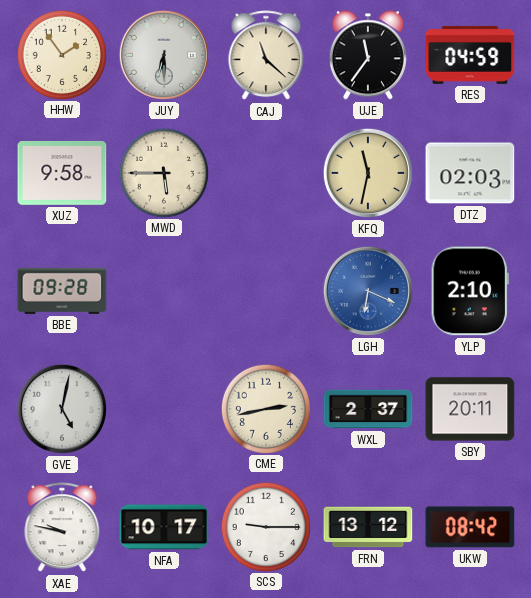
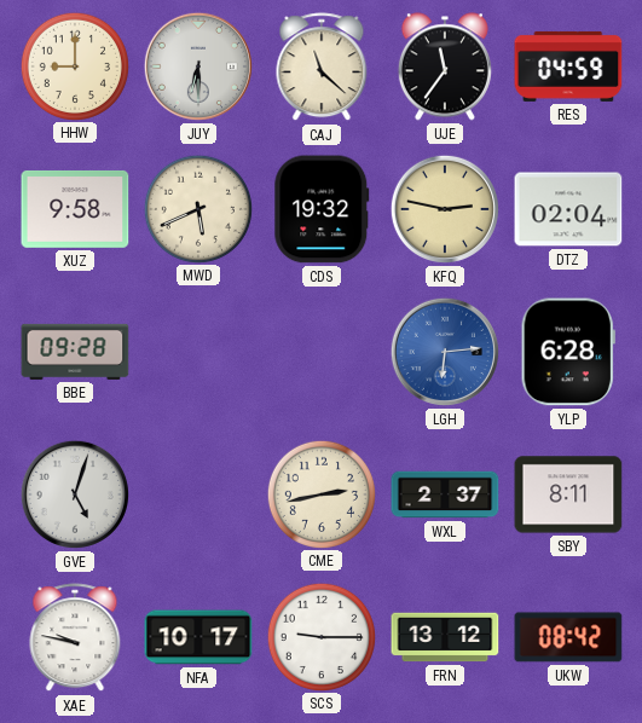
HHW: 1:54 -> 9:00 (74, 65)
MWD: 5:45 -> 5:41 (197, 208)
CDS: none -> 19:32 (322, 209)
KFQ: 11:32 -> 2:47 (445, 209)
DTZ: 02:03 -> 02:04 (568, 209)
LGH: 6:19 -> 6:14 (445, 352)
YLP: 2:10 -> 6:28 (568, 352)
GVE: 5:02 -> 5:03 (75, 494)
SBY: 20:11 -> 8:11 (568, 494)
